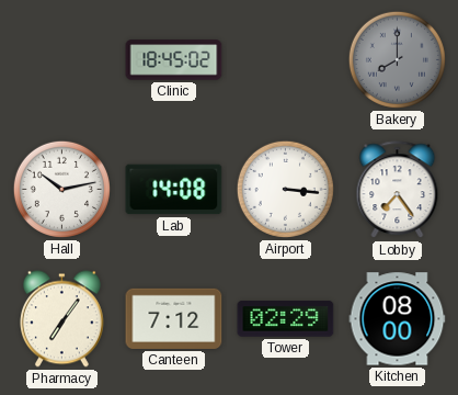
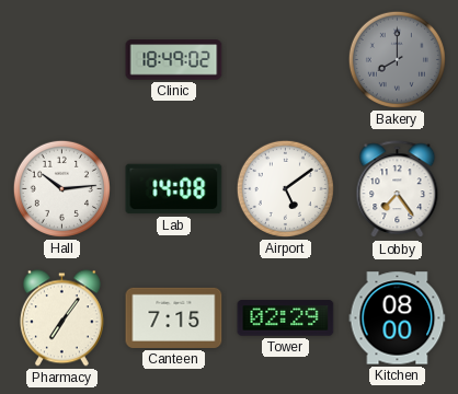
Clinic: 18:45 -> 18:49 (174, 60)
Hall: 10:13 -> 10:14 (61, 188)
Airport: 3:16 -> 5:09 (285, 188)
Canteen: 7:12 -> 7:15 (174, 317)
